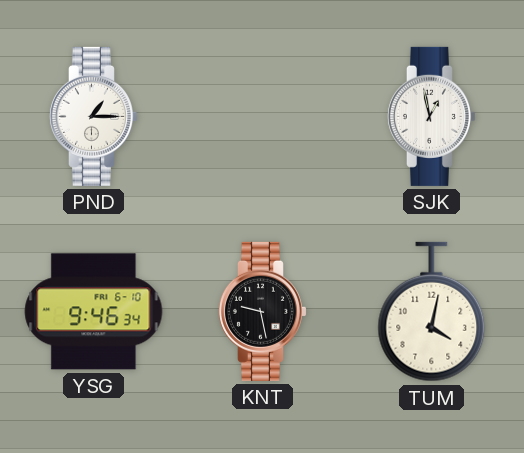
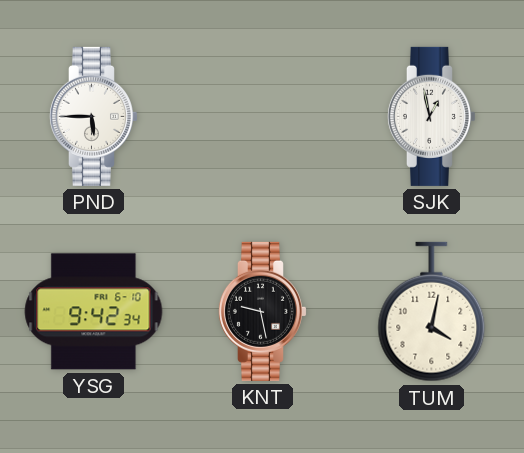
PND: 1:15 -> 5:45 (93, 116)
YSG: 9:46 -> 9:42 (94, 312)
